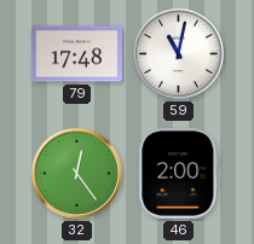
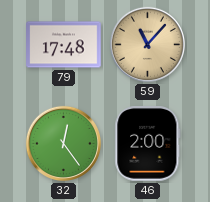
59: 11:02 -> 11:07 (147, 44)
59 dial: white -> champagne (147, 44)
